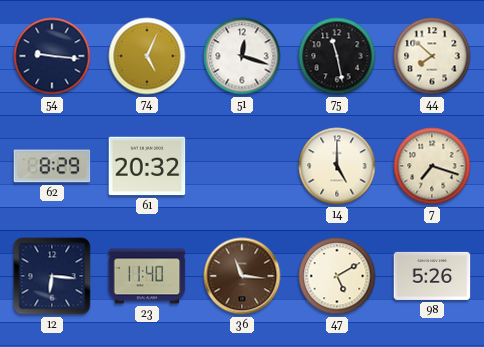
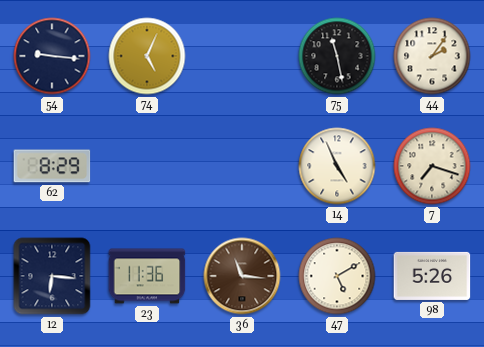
51: 12:18 -> none (242, 56)
44: 7:52 -> 2:06 (432, 56)
61: 20:32 -> none (147, 166)
14: 5:00 -> 4:56 (337, 166)
23: 11:40 -> 11:36 (147, 276)
